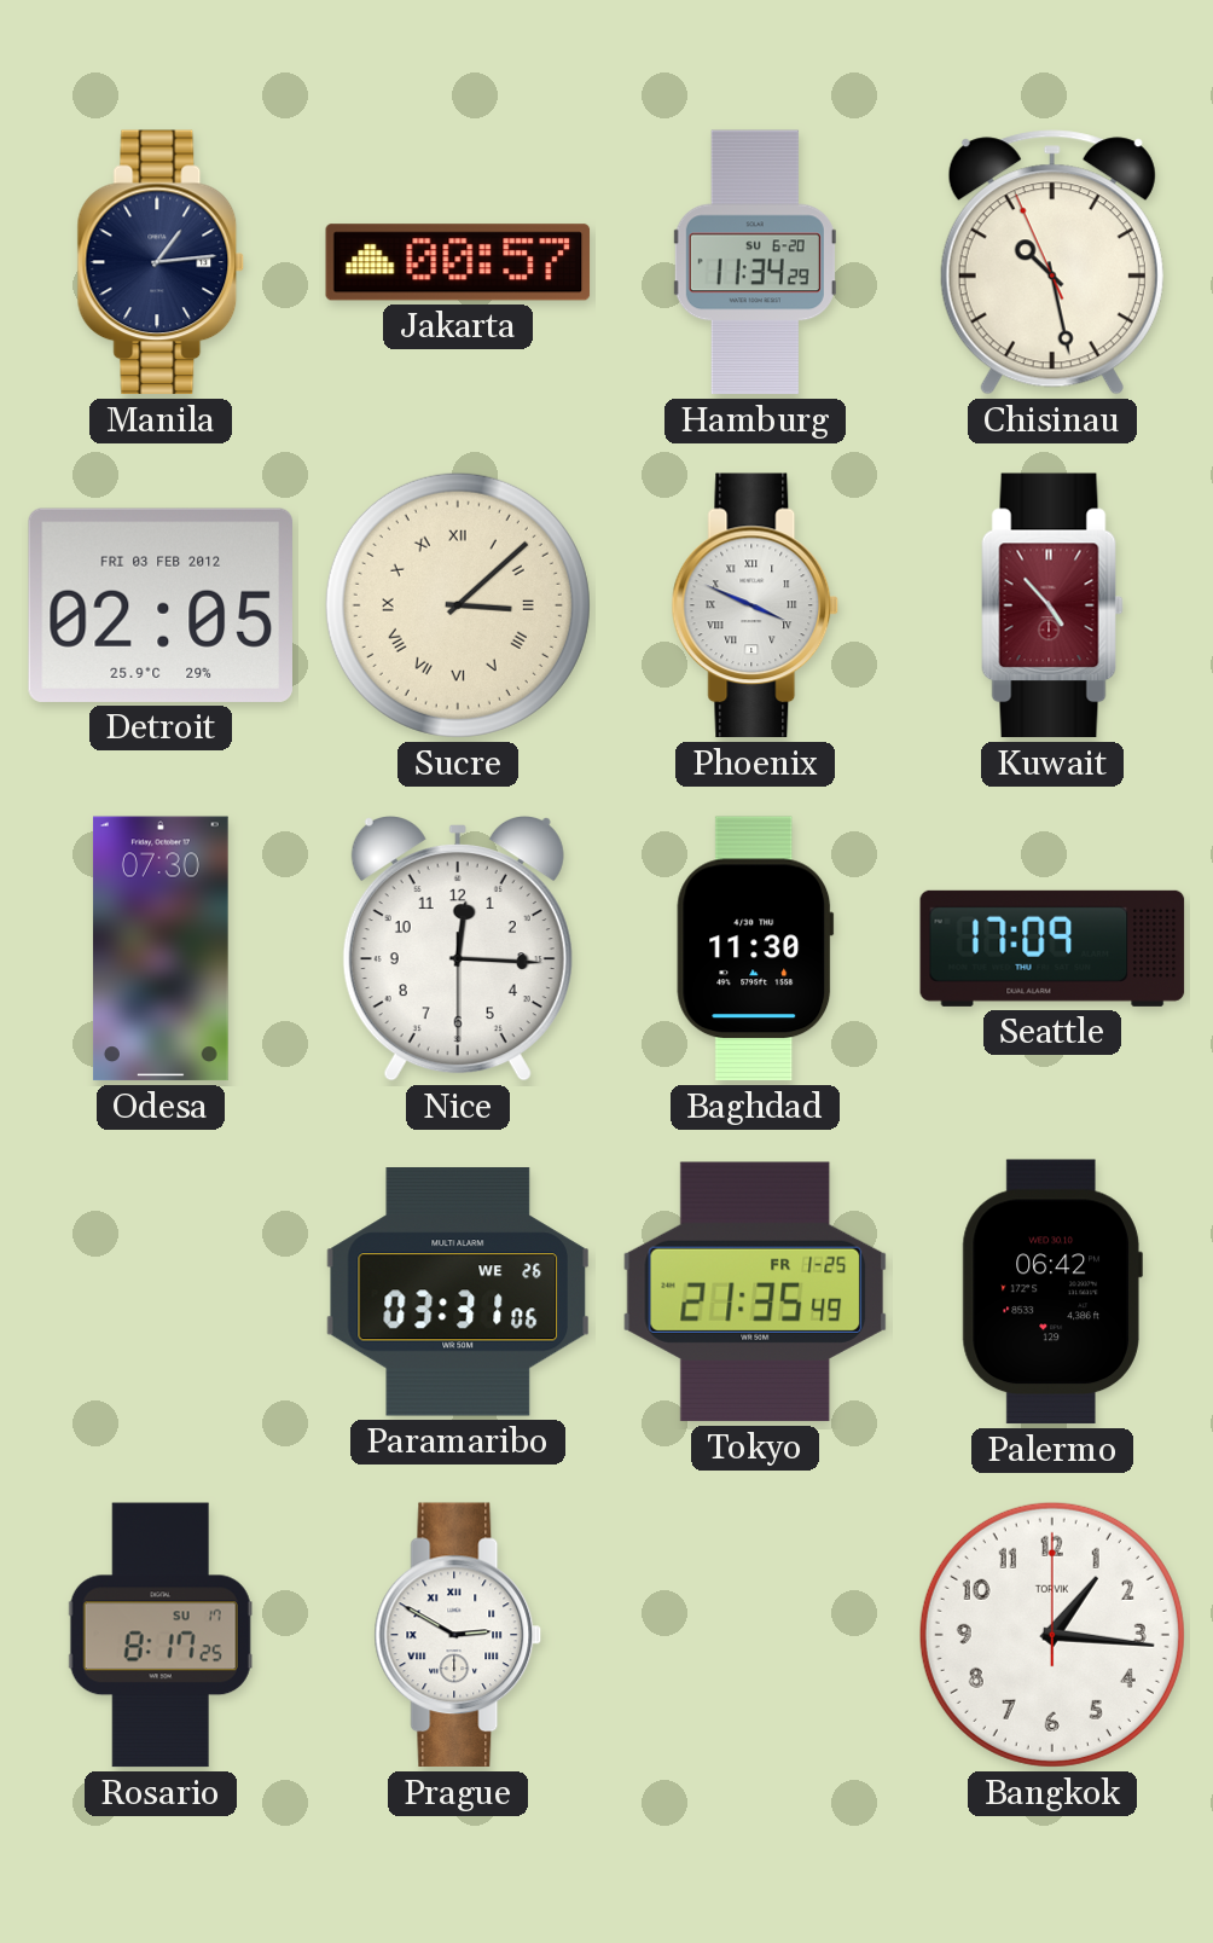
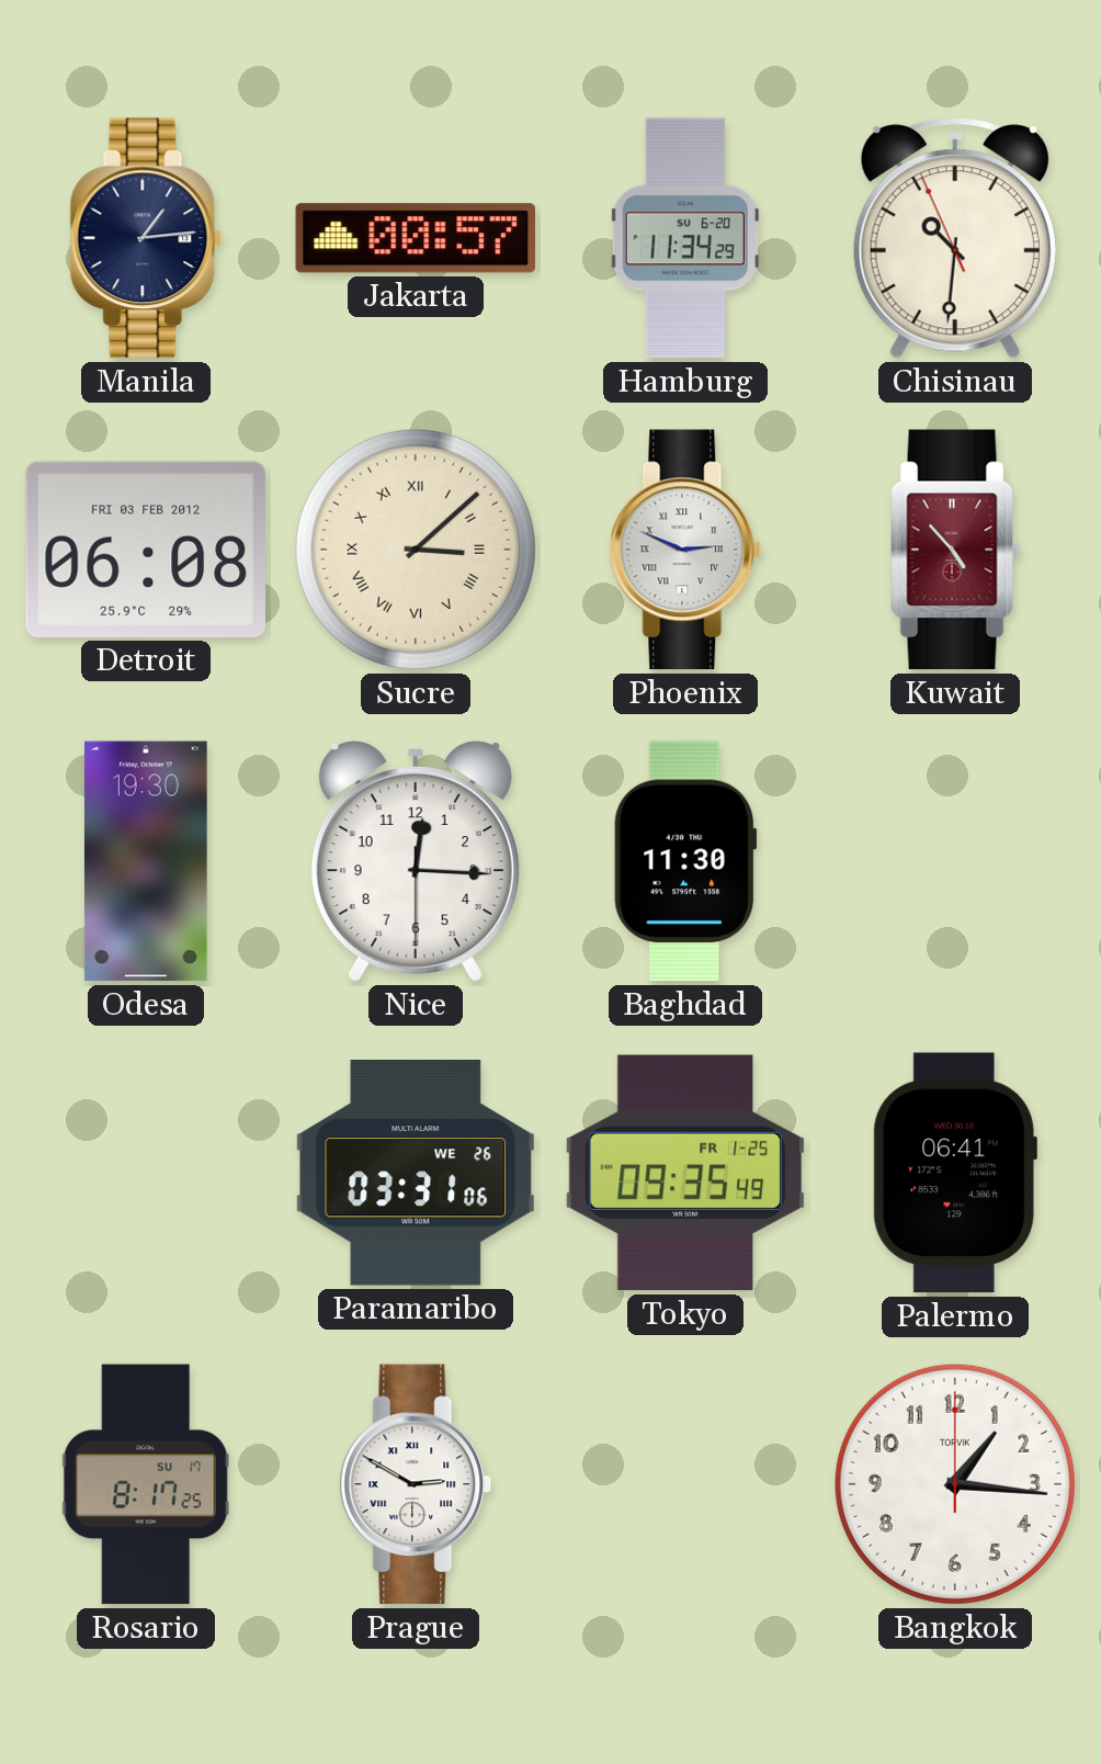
Chisinau: 10:27 -> 10:30 (955, 238)
Detroit: 02:05 -> 06:08 (145, 550)
Phoenix: 3:49 -> 2:49 (685, 550)
Odesa: 07:30 -> 19:30 (146, 861)
Seattle: 17:09 -> none (1052, 949)
Tokyo: 21:35 -> 09:35 (685, 1173)
Palermo: 06:42 -> 06:41 (955, 1173)
